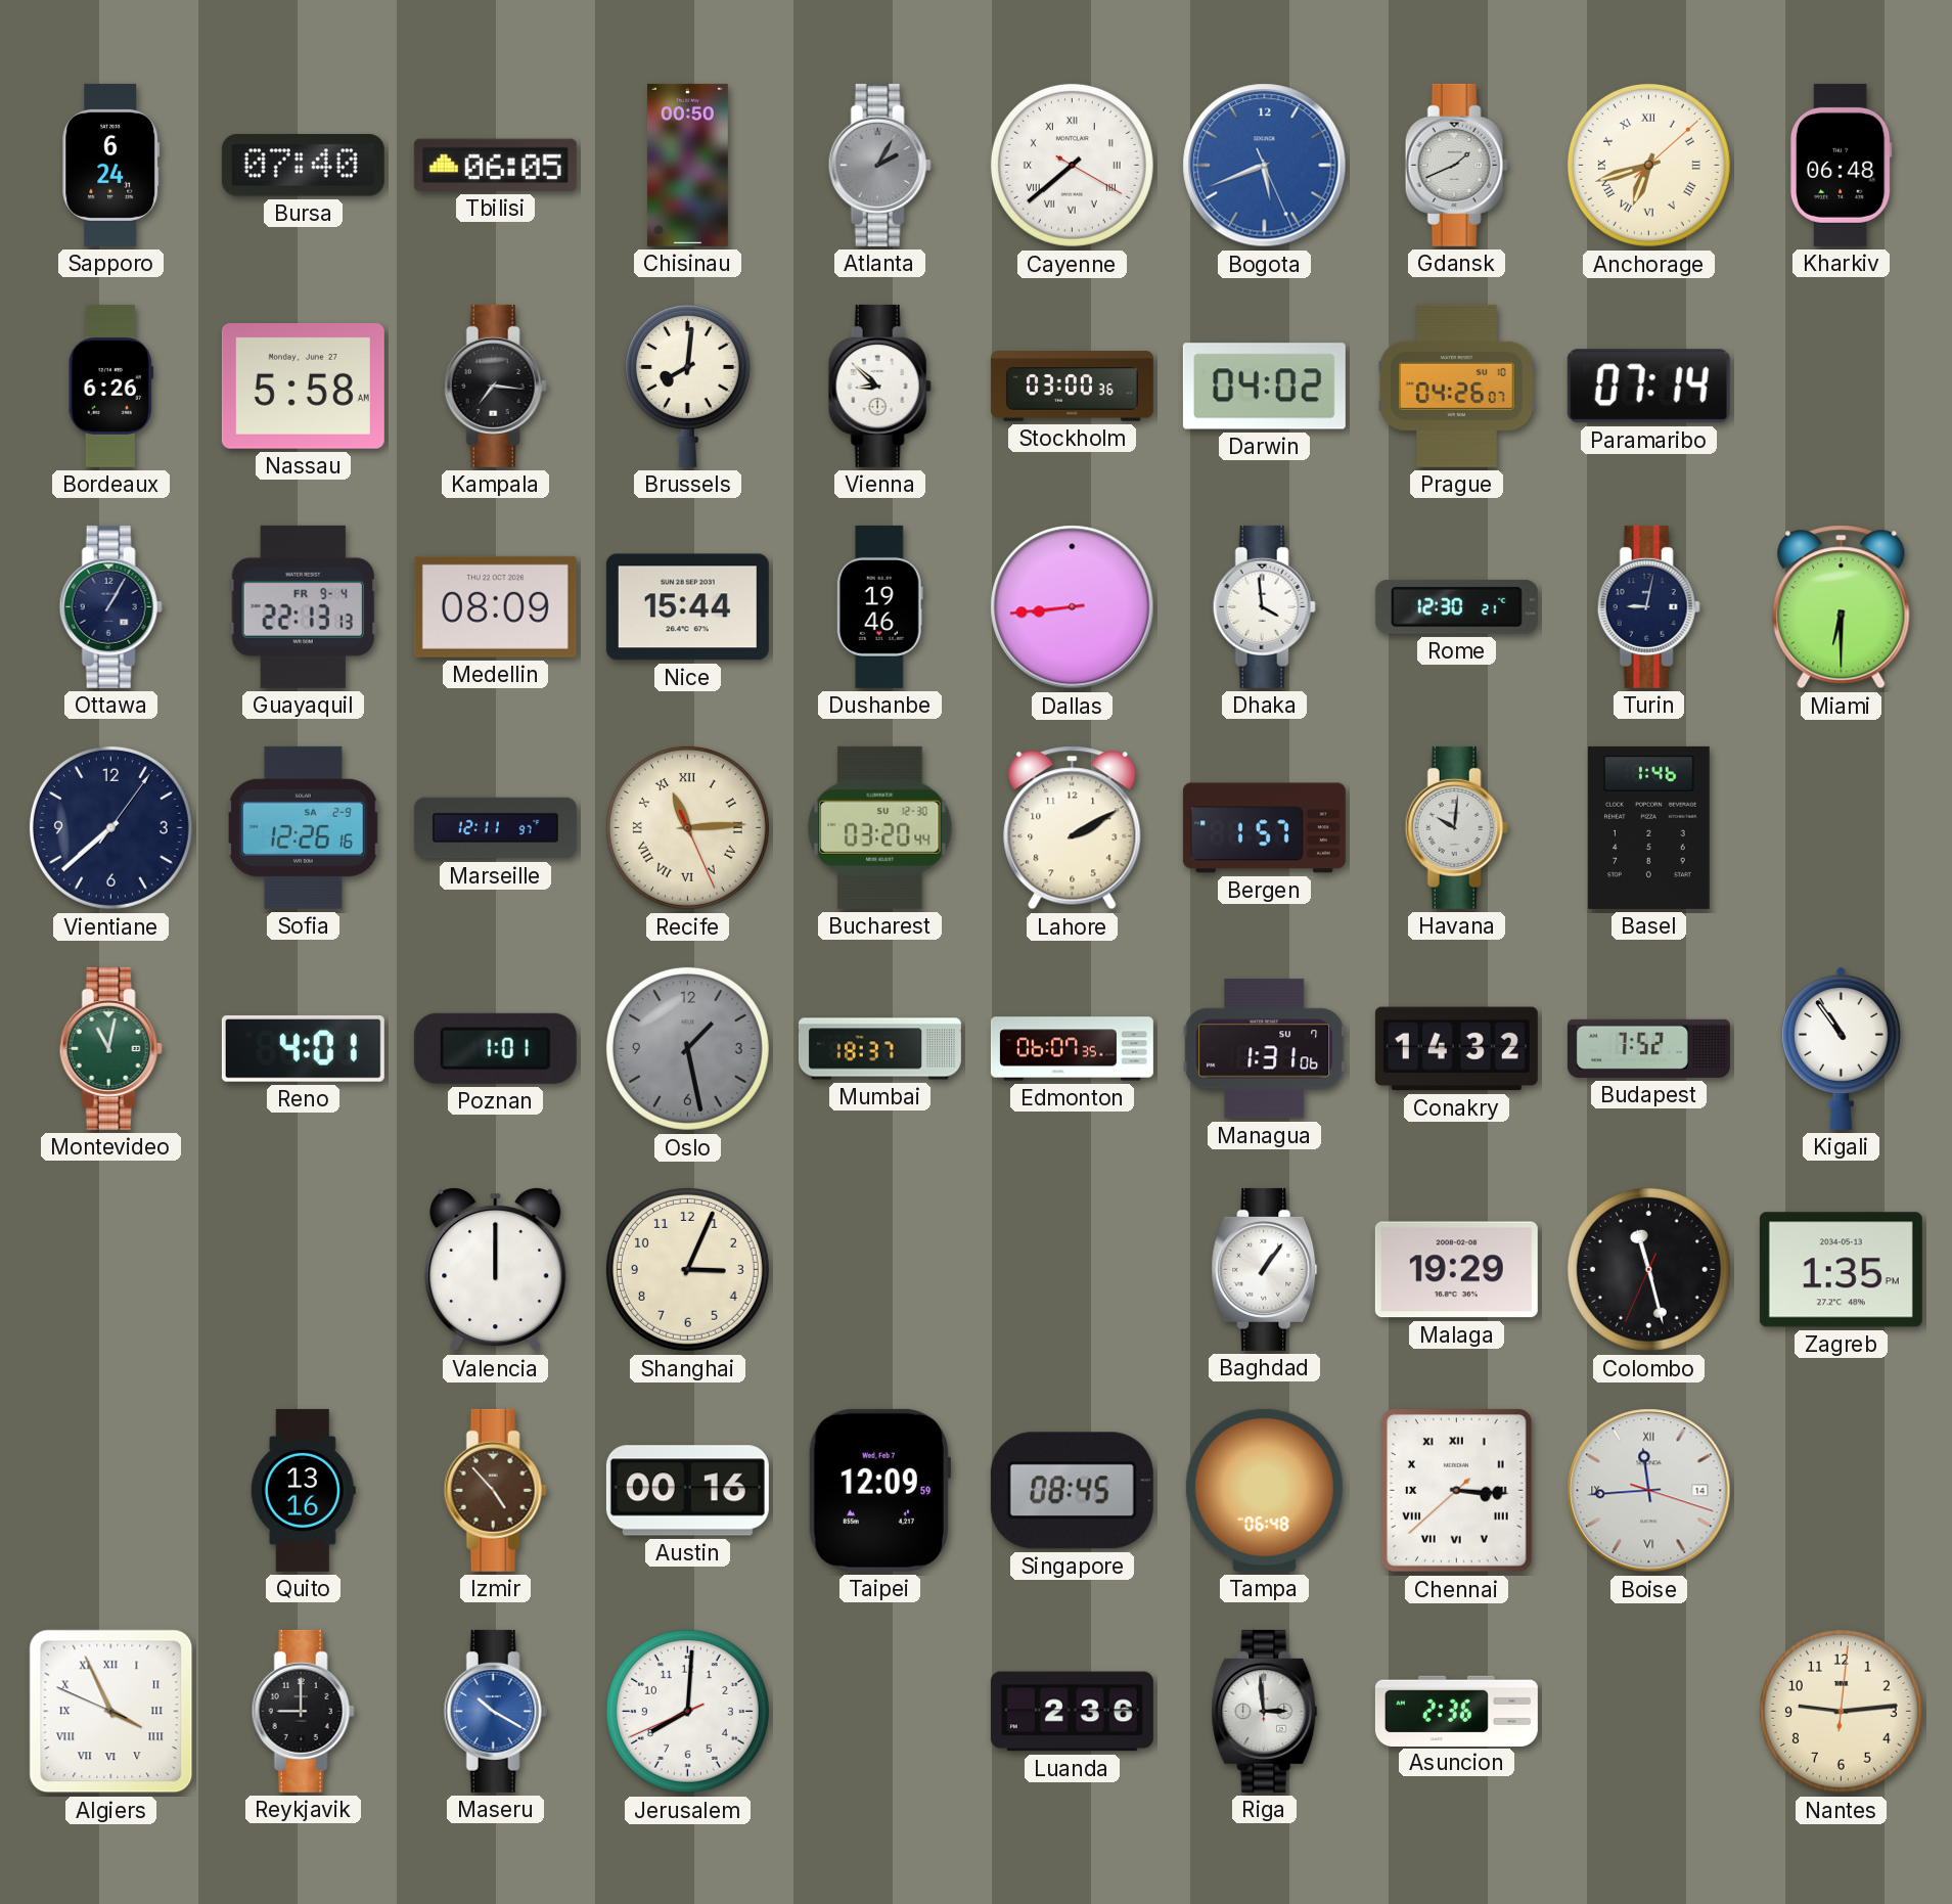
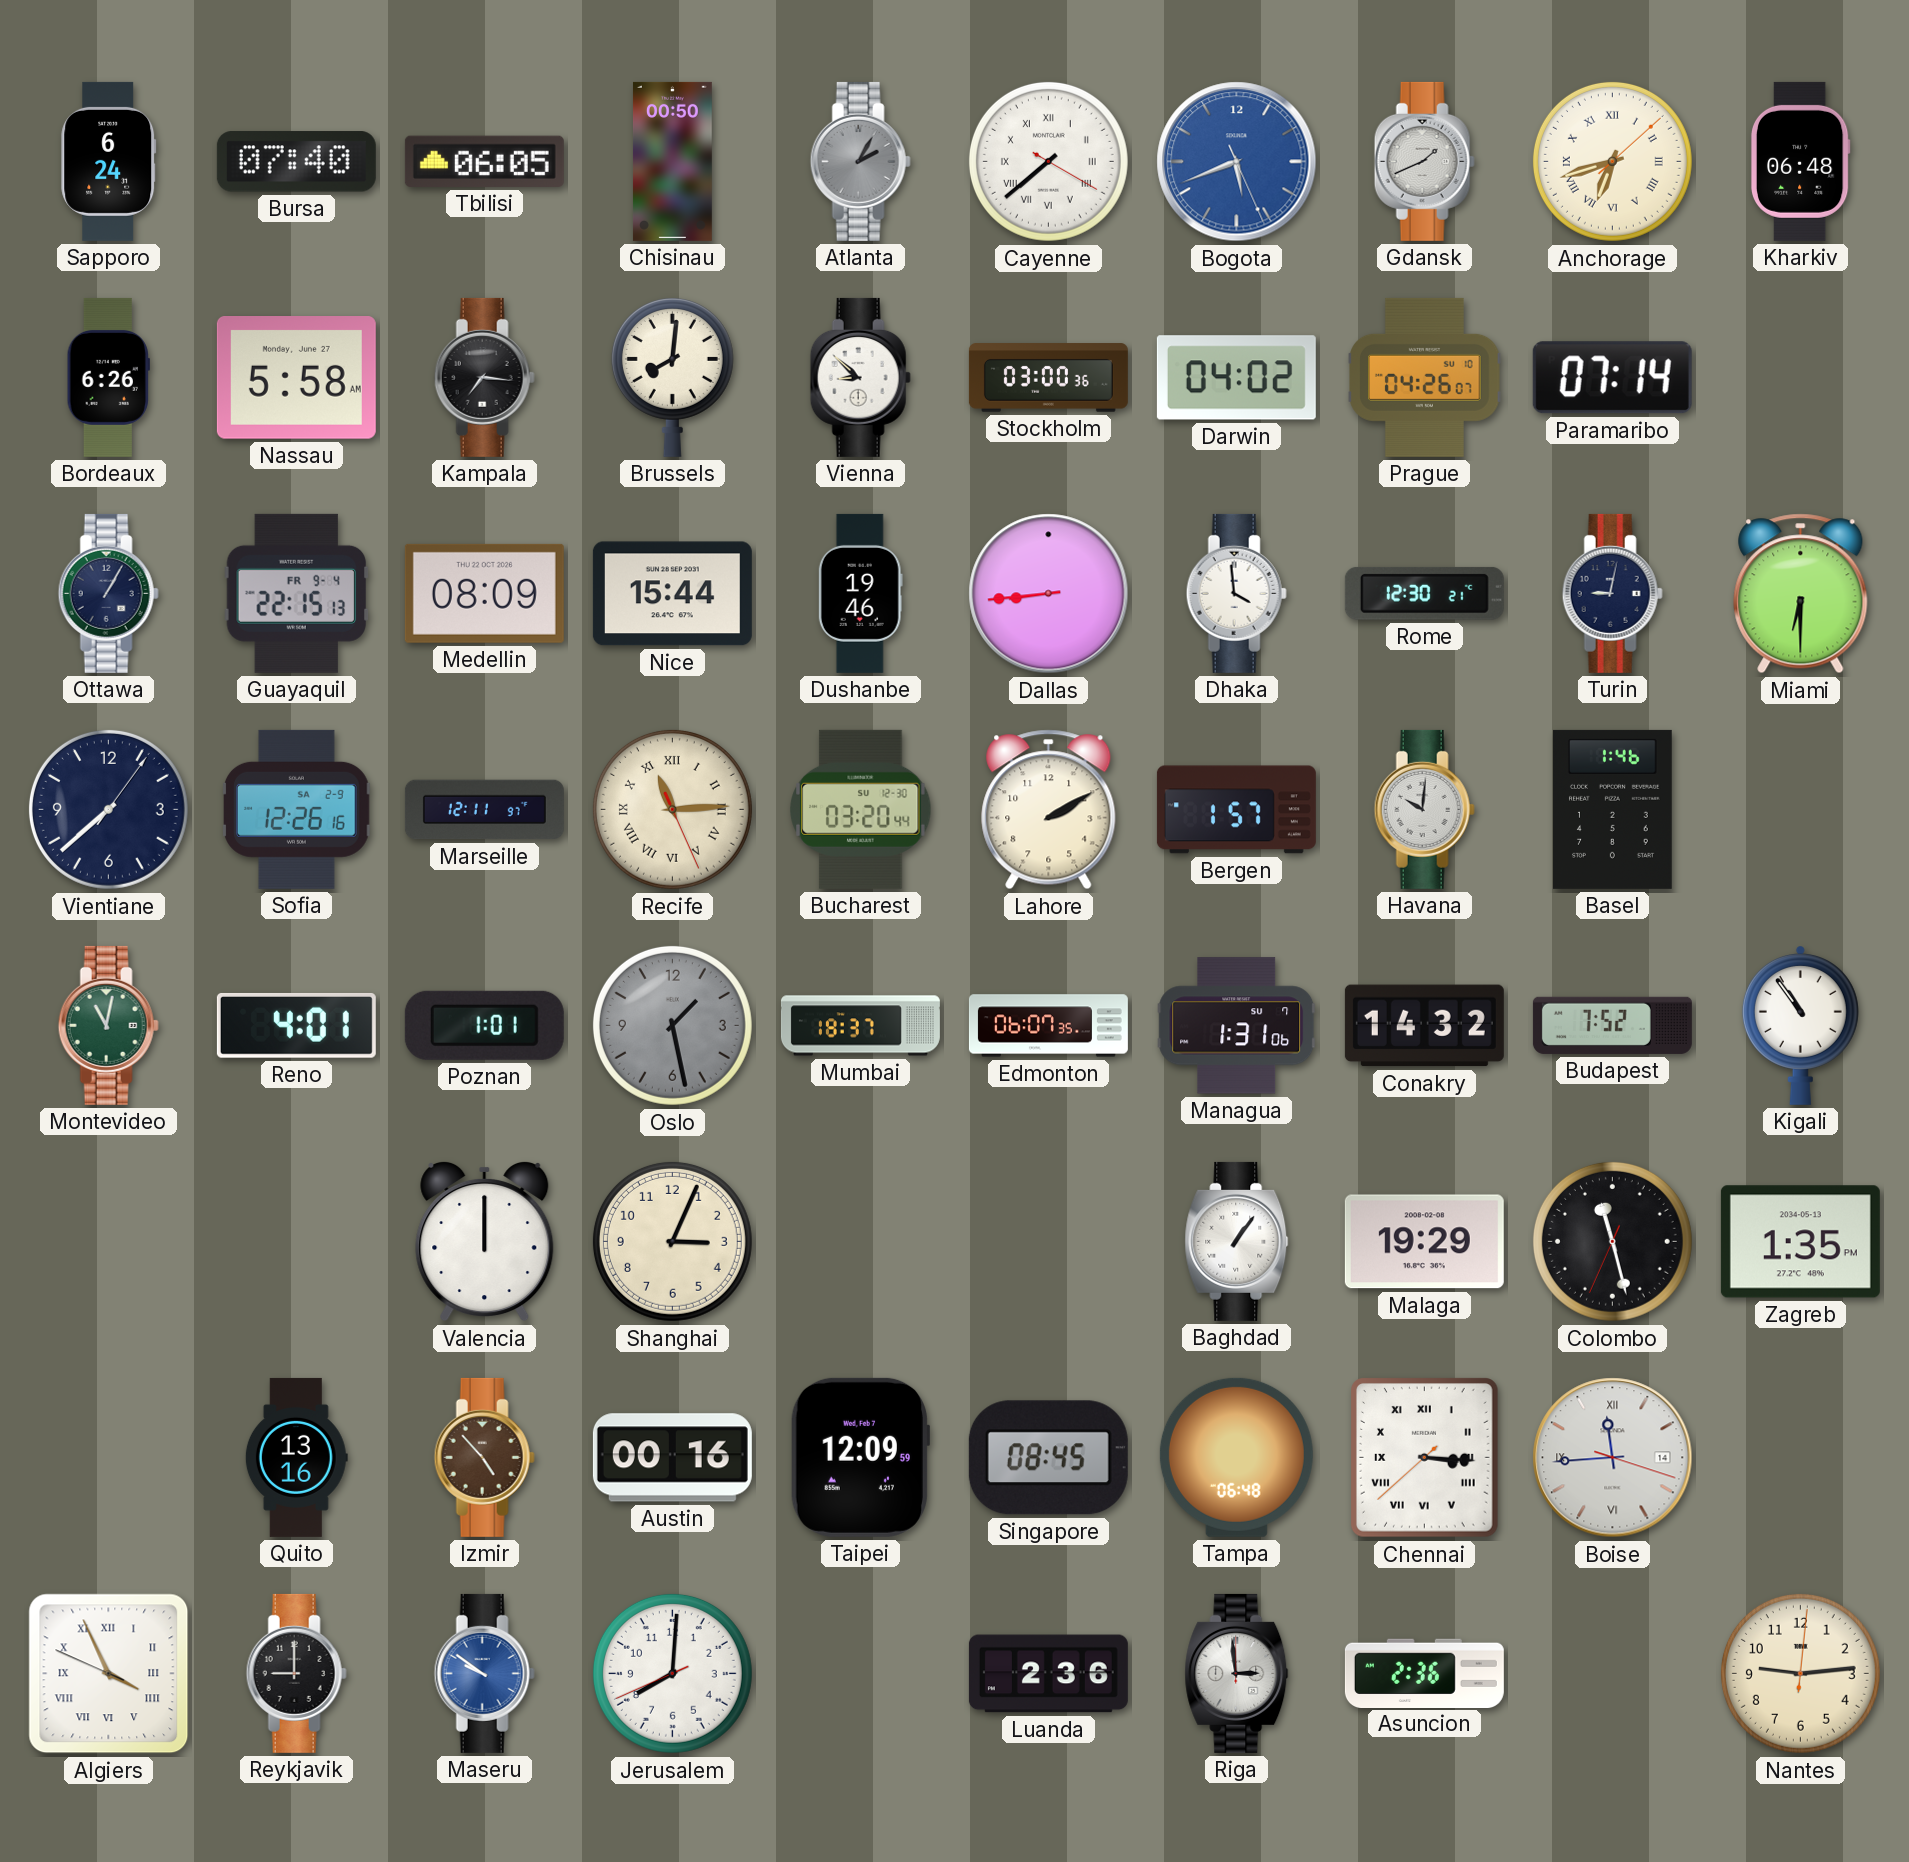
Guayaquil: 22:13 -> 22:15 (297, 593)
Maseru: 10:20 -> 9:51 (484, 1673)
